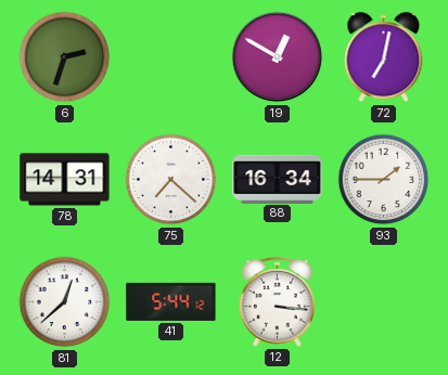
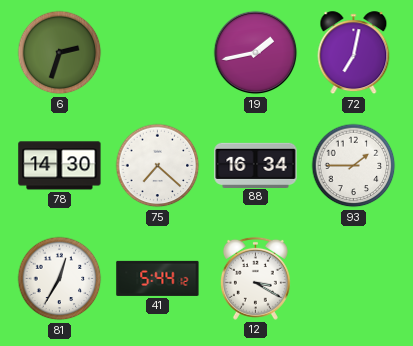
19: 12:50 -> 1:43 (256, 53)
78: 14:31 -> 14:30 (60, 166)
81: 12:38 -> 12:35 (60, 279)
12: 3:16 -> 3:20 (255, 278)
